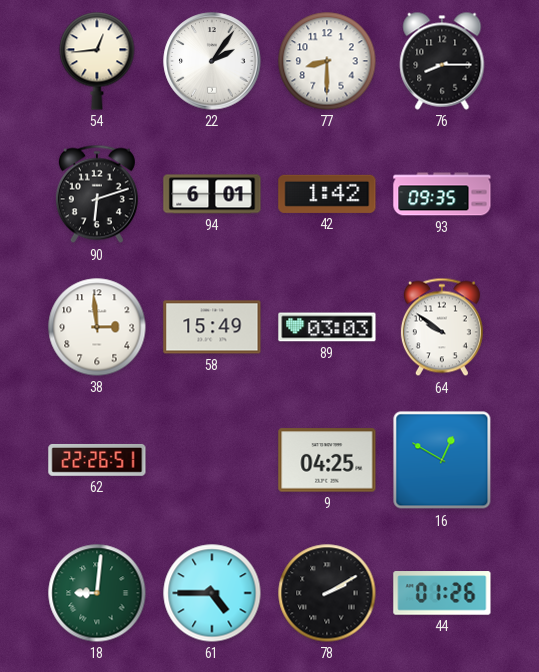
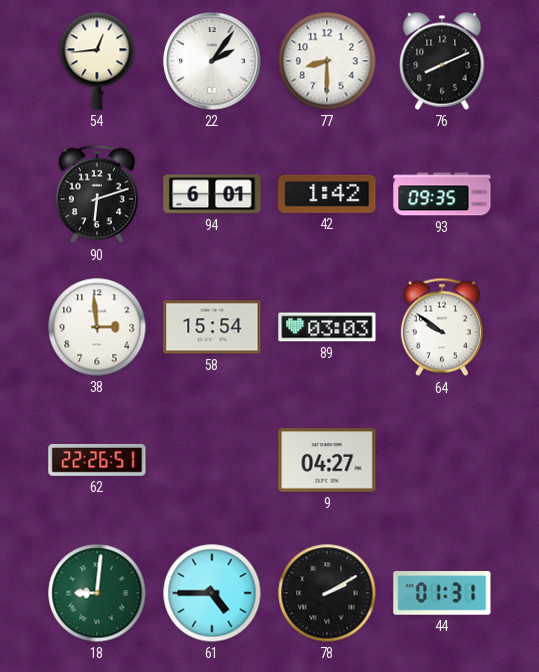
76: 8:15 -> 8:11 (442, 61)
58: 15:49 -> 15:54 (212, 327)
9: 04:25 -> 04:27 (327, 460)
16: 12:50 -> none (442, 460)
44: 01:26 -> 01:31 (442, 593)
